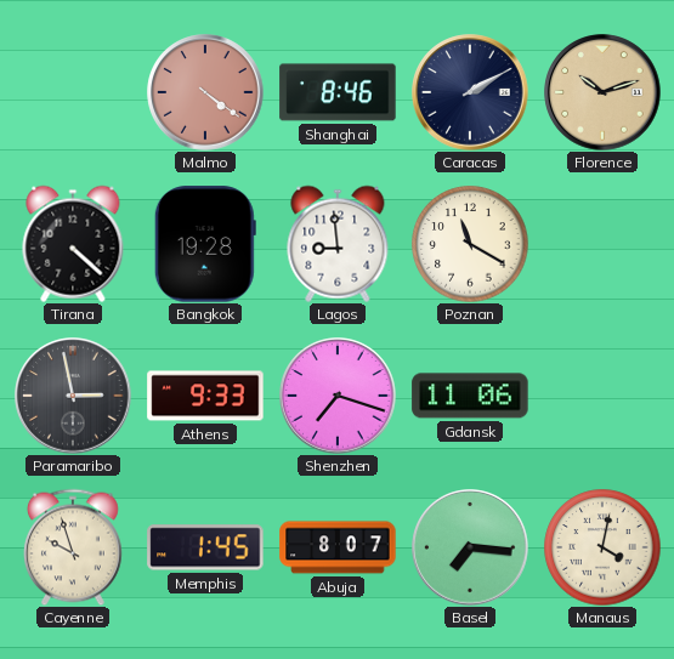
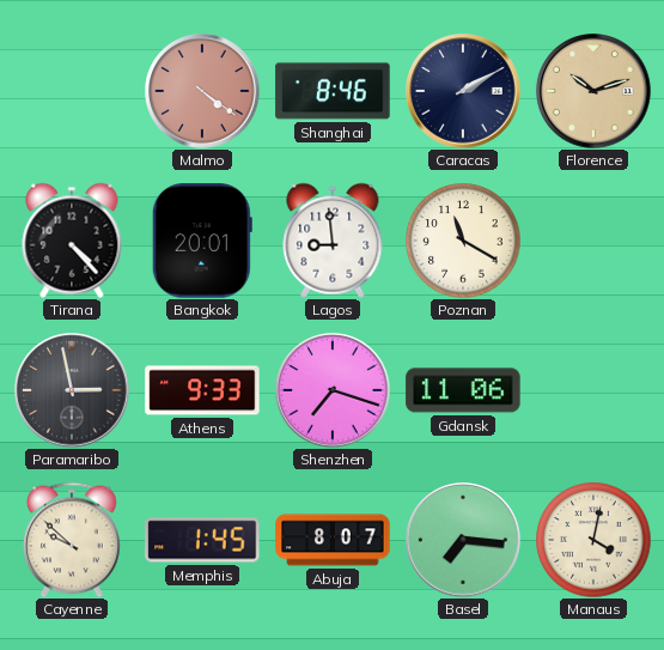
Tirana: 4:22 -> 4:23 (72, 241)
Bangkok: 19:28 -> 20:01 (202, 241)
Cayenne: 9:57 -> 9:52 (72, 540)
